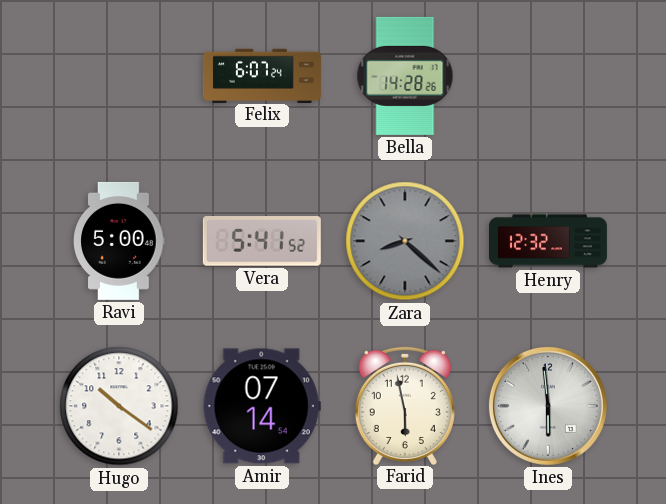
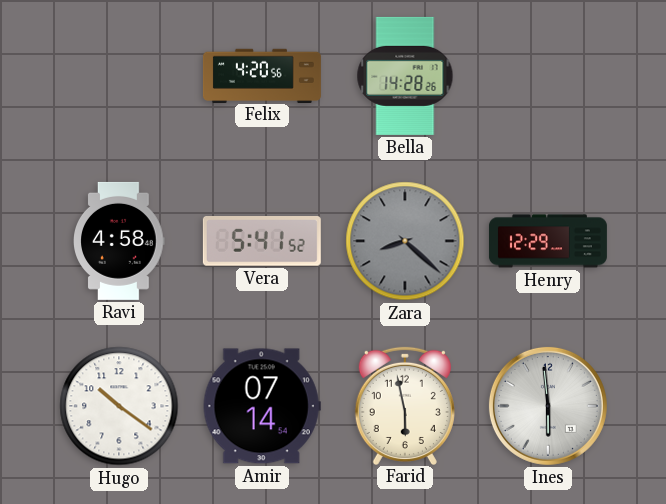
Felix: 6:07 -> 4:20 (262, 75)
Ravi: 5:00 -> 4:58 (119, 241)
Henry: 12:32 -> 12:29 (548, 241)
